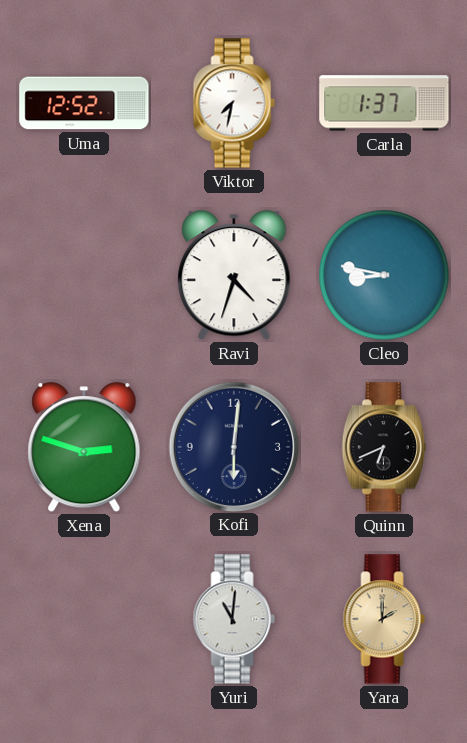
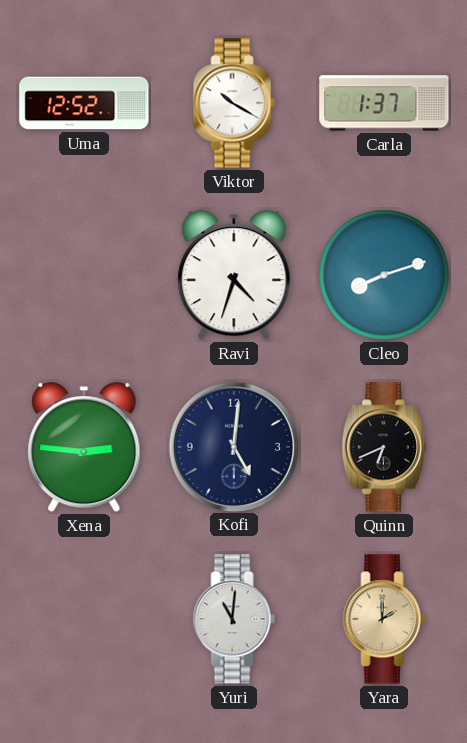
Viktor: 7:32 -> 10:20 (234, 103)
Cleo: 8:47 -> 8:12 (384, 275)
Xena: 2:48 -> 2:46 (84, 448)
Kofi: 6:01 -> 5:01 (233, 446)
